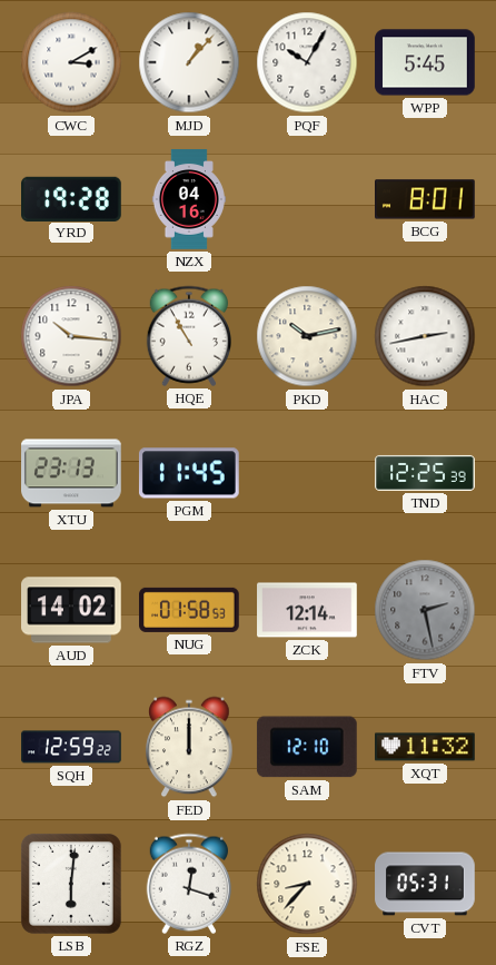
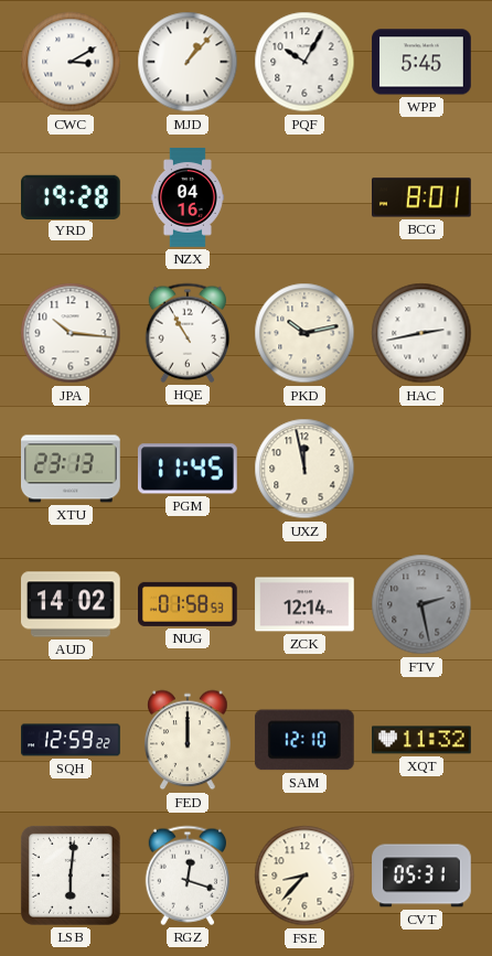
UXZ: none -> 11:58 (304, 469)
TND: 12:25 -> none (425, 473)
